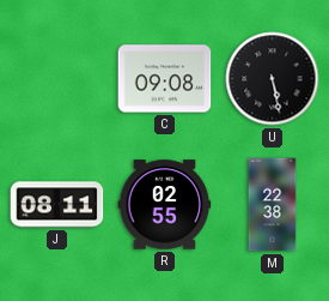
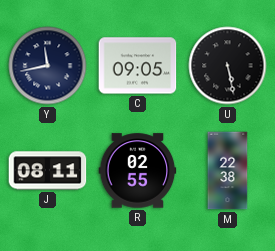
Y: none -> 11:43 (48, 66)
C: 09:08 -> 09:05 (138, 66)
